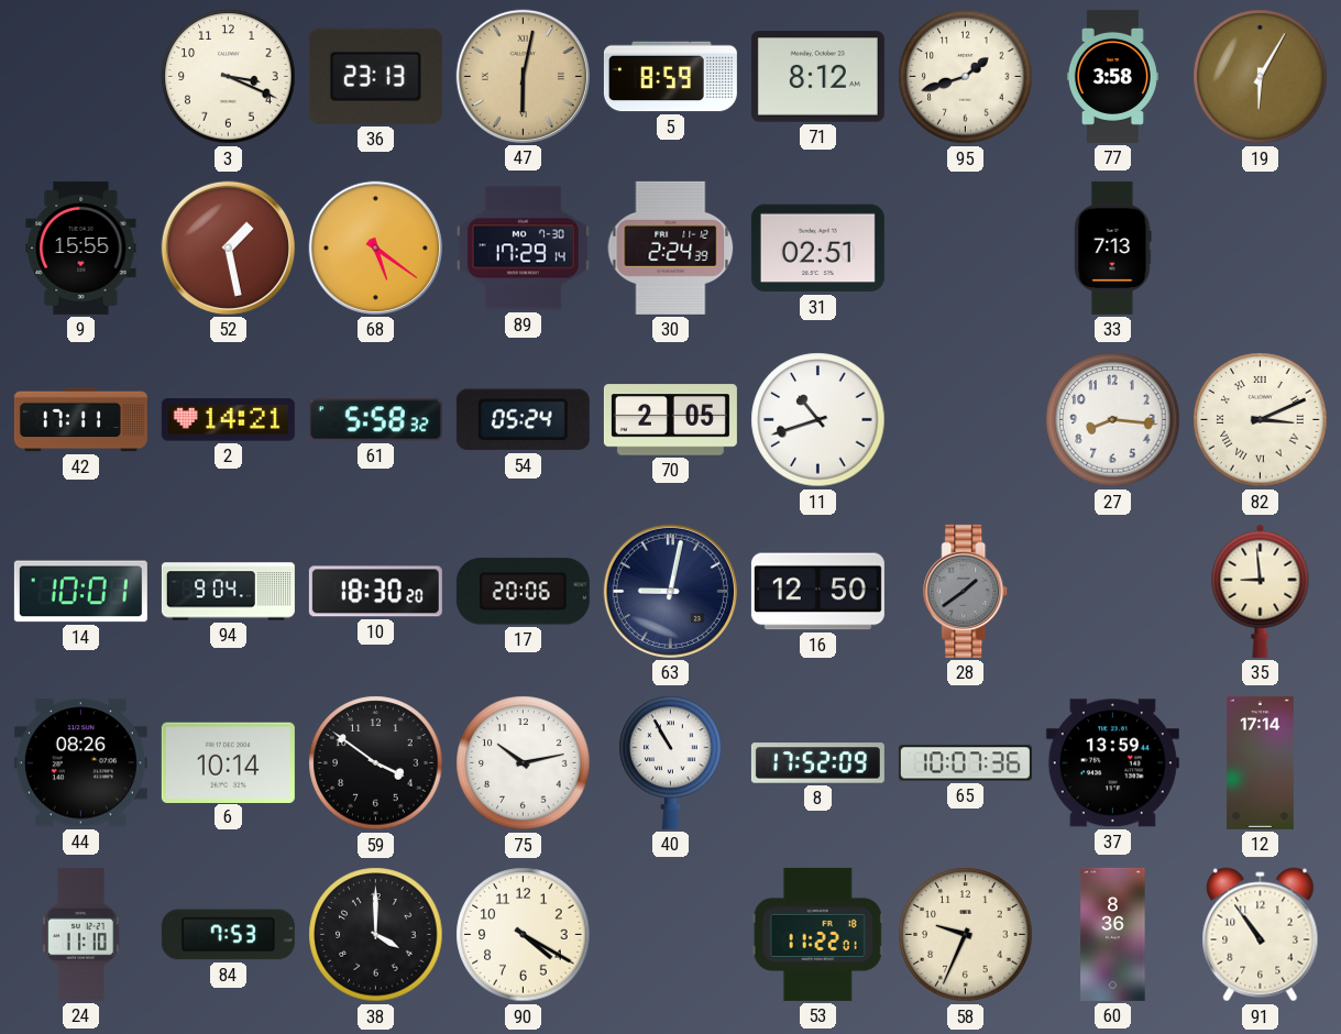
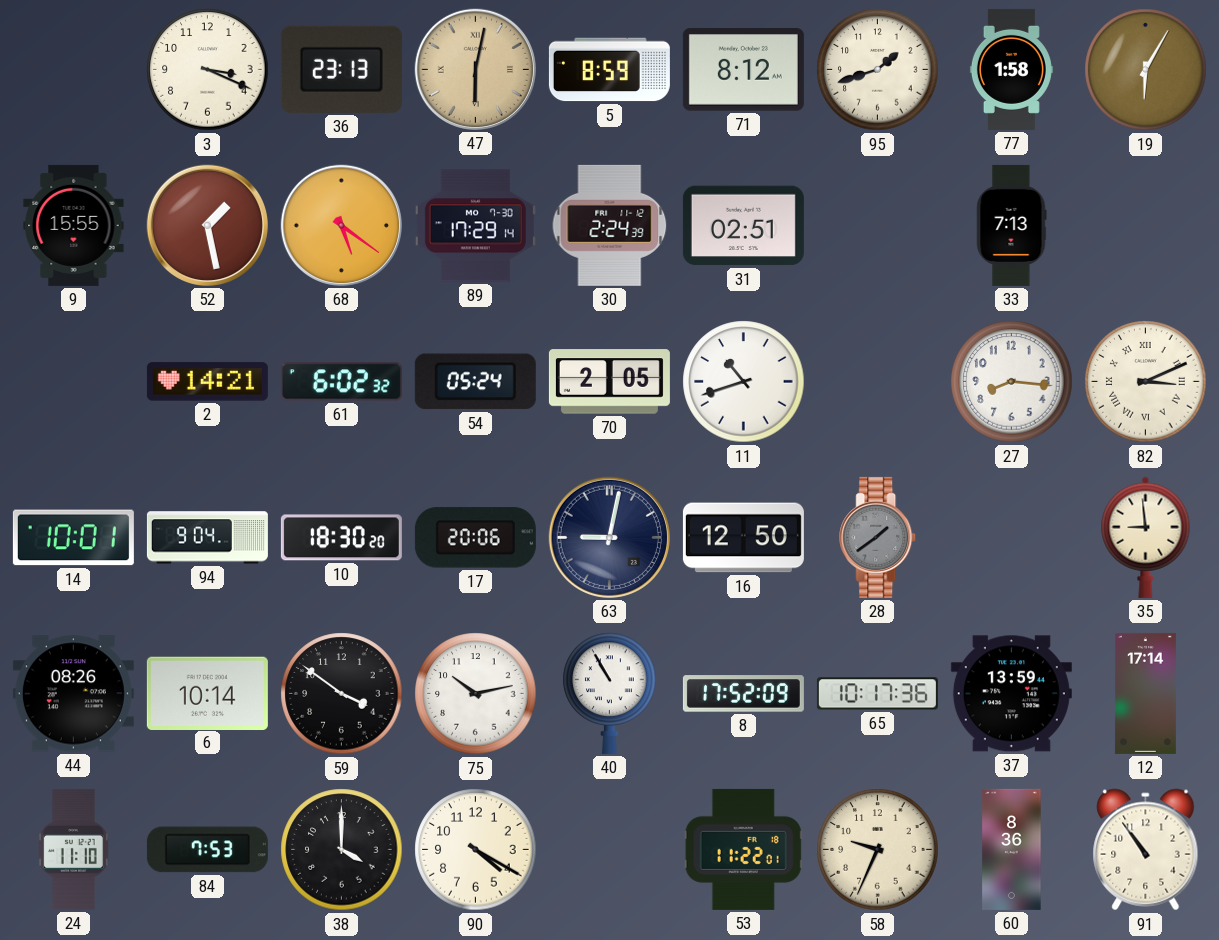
77: 3:58 -> 1:58 (1011, 69)
42: 17:11 -> none (80, 420)
61: 5:58 -> 6:02 (341, 382)
65: 10:07 -> 10:17 (877, 694)
